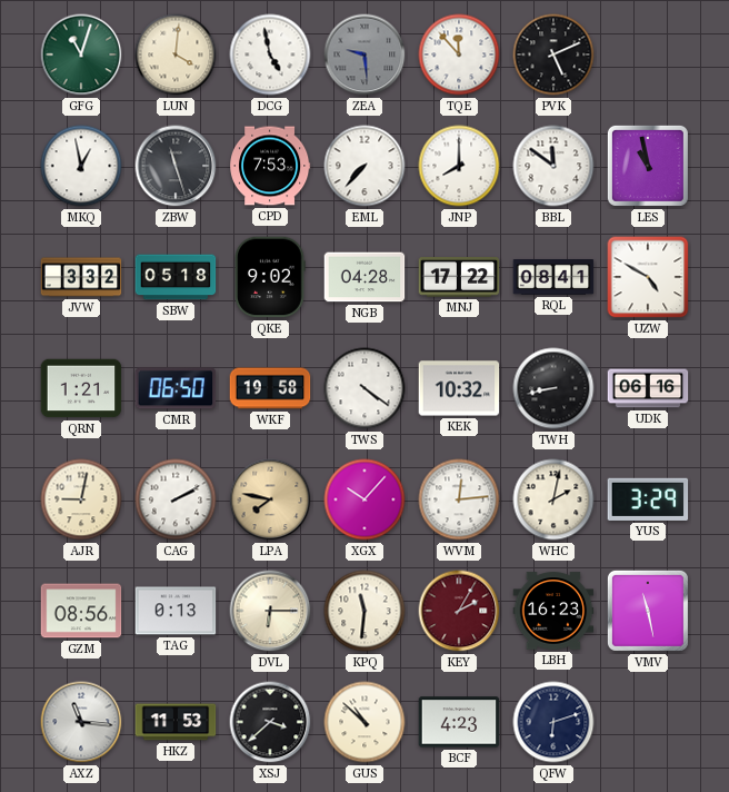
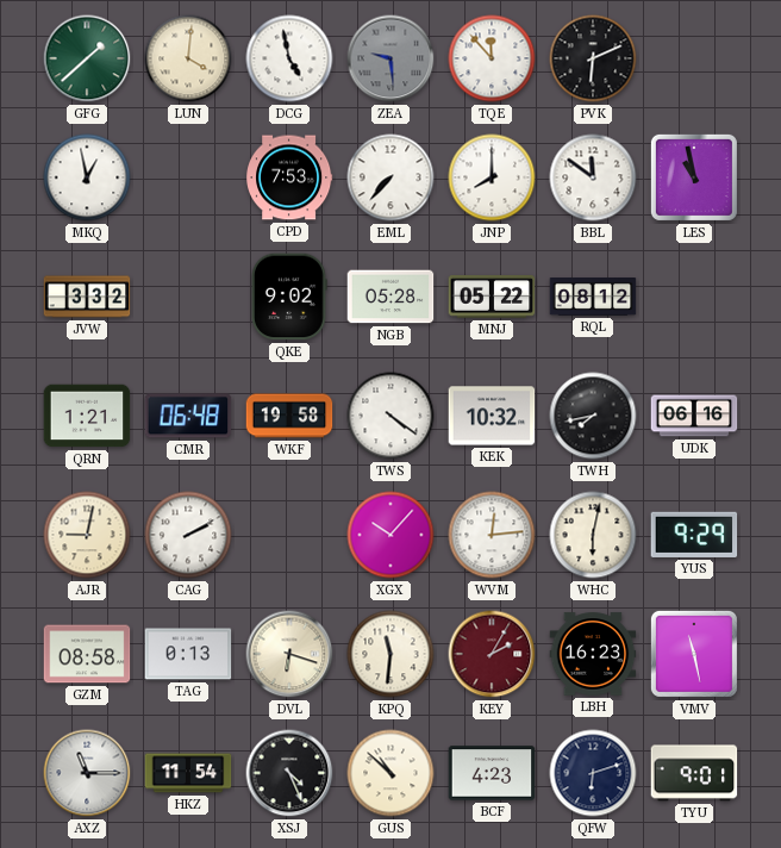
GFG: 11:03 -> 1:38 (87, 58)
PVK: 5:11 -> 6:11 (593, 58)
ZBW: 11:27 -> none (176, 166)
SBW: 05:18 -> none (176, 277)
NGB: 04:28 -> 05:28 (390, 297)
MNJ: 17:22 -> 05:22 (492, 297)
RQL: 08:41 -> 08:12 (593, 298)
UZW: 4:50 -> none (648, 277)
CMR: 06:50 -> 06:48 (188, 416)
TWH: 8:43 -> 7:43 (593, 416)
LPA: 7:47 -> none (270, 499)
WHC: 2:02 -> 6:02 (593, 535)
YUS: 3:29 -> 9:29 (694, 535)
GZM: 08:56 -> 08:58 (87, 654)
DVL: 6:15 -> 6:18 (289, 654)
AXZ: 11:16 -> 11:15 (87, 773)
HKZ: 11:53 -> 11:54 (188, 773)
XSJ: 3:38 -> 4:26 (289, 773)
TYU: none -> 9:01 (694, 773)
